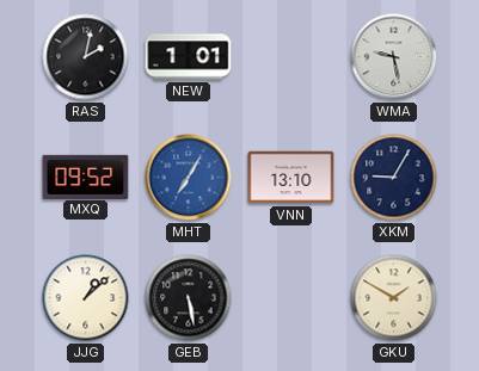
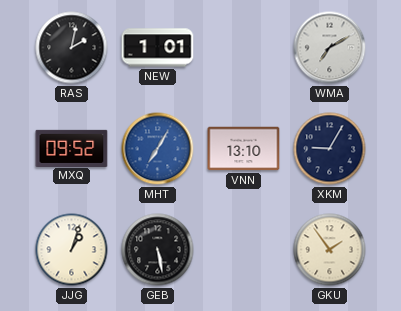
WMA: 9:28 -> 7:10 (330, 48)
JJG: 1:08 -> 1:03 (72, 250)
GKU: 1:50 -> 1:54 (330, 250)
